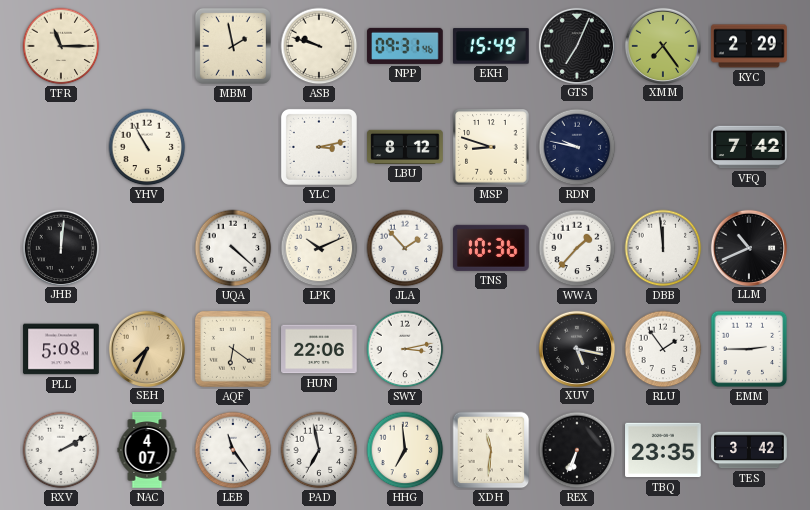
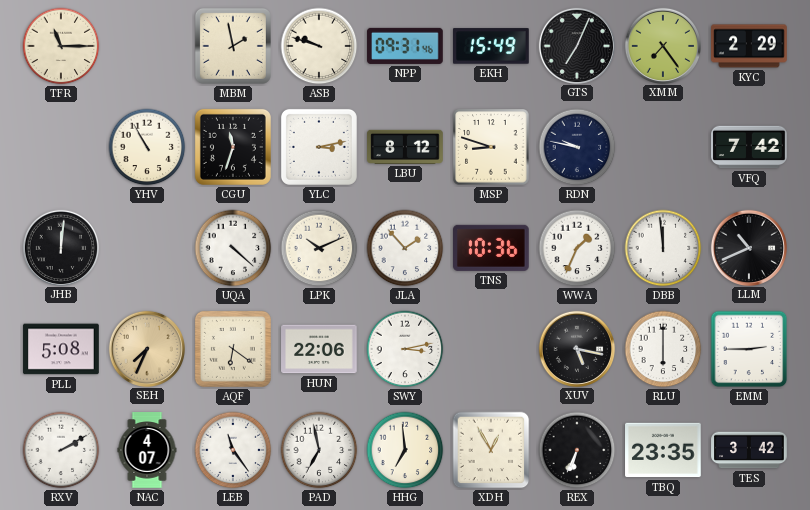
CGU: none -> 11:33 (233, 147)
WWA: 1:37 -> 1:34 (577, 248)
RLU: 1:54 -> 6:00 (663, 349)
XDH: 11:31 -> 12:55 (491, 450)
